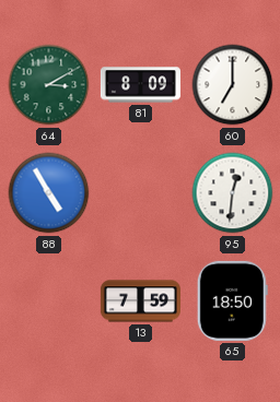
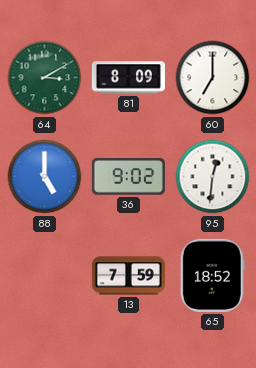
88: 4:55 -> 5:00 (45, 177)
36: none -> 9:02 (128, 177)
65: 18:50 -> 18:52 (212, 275)
